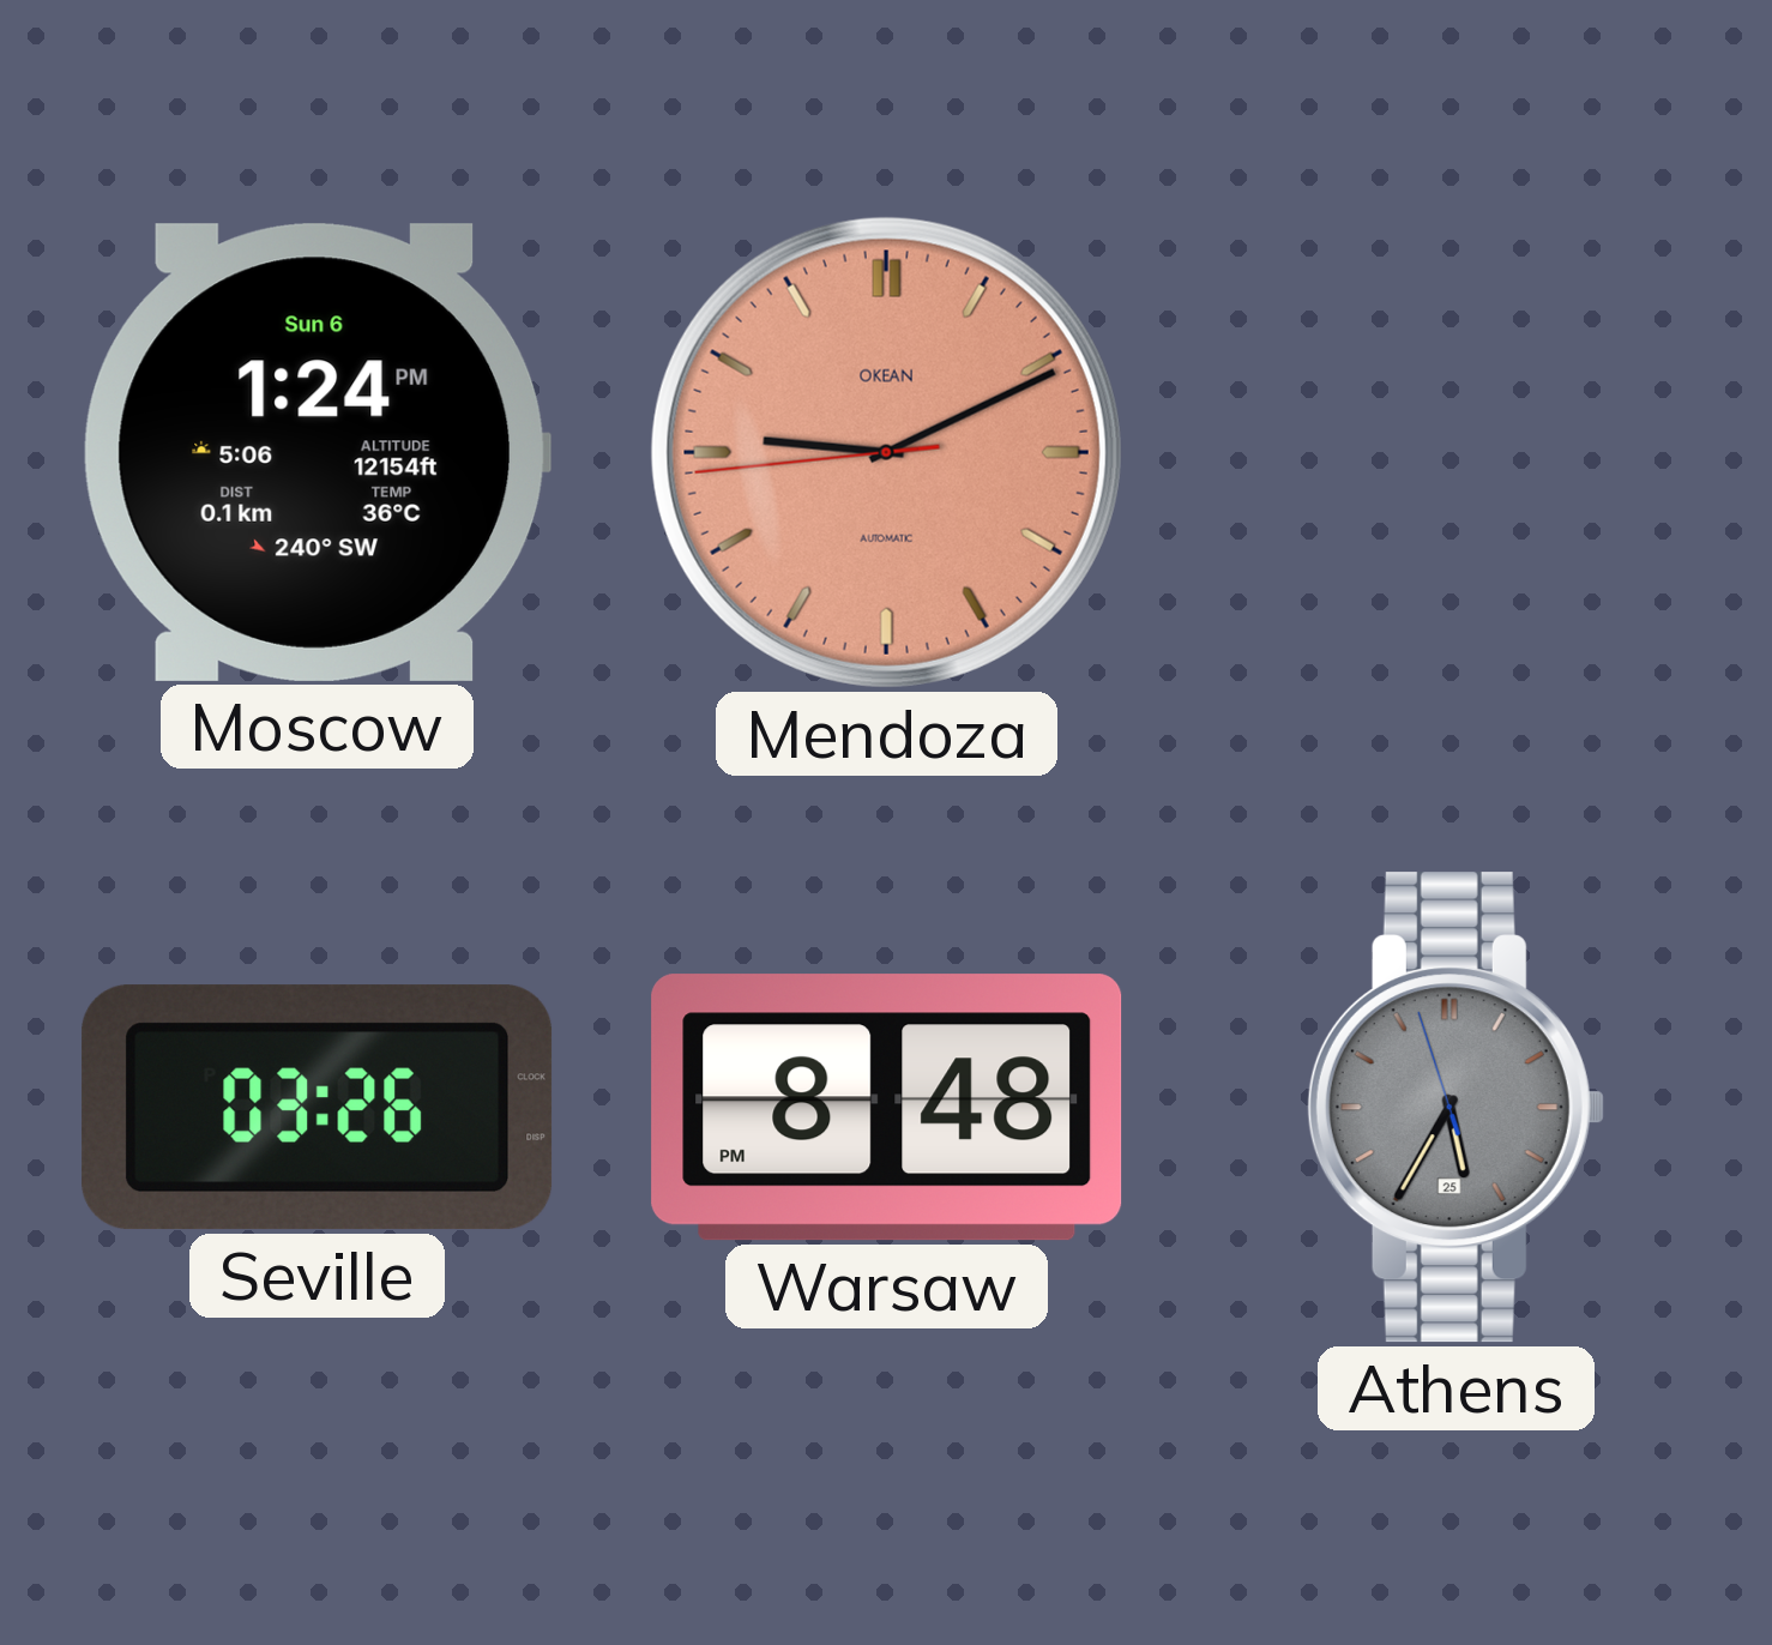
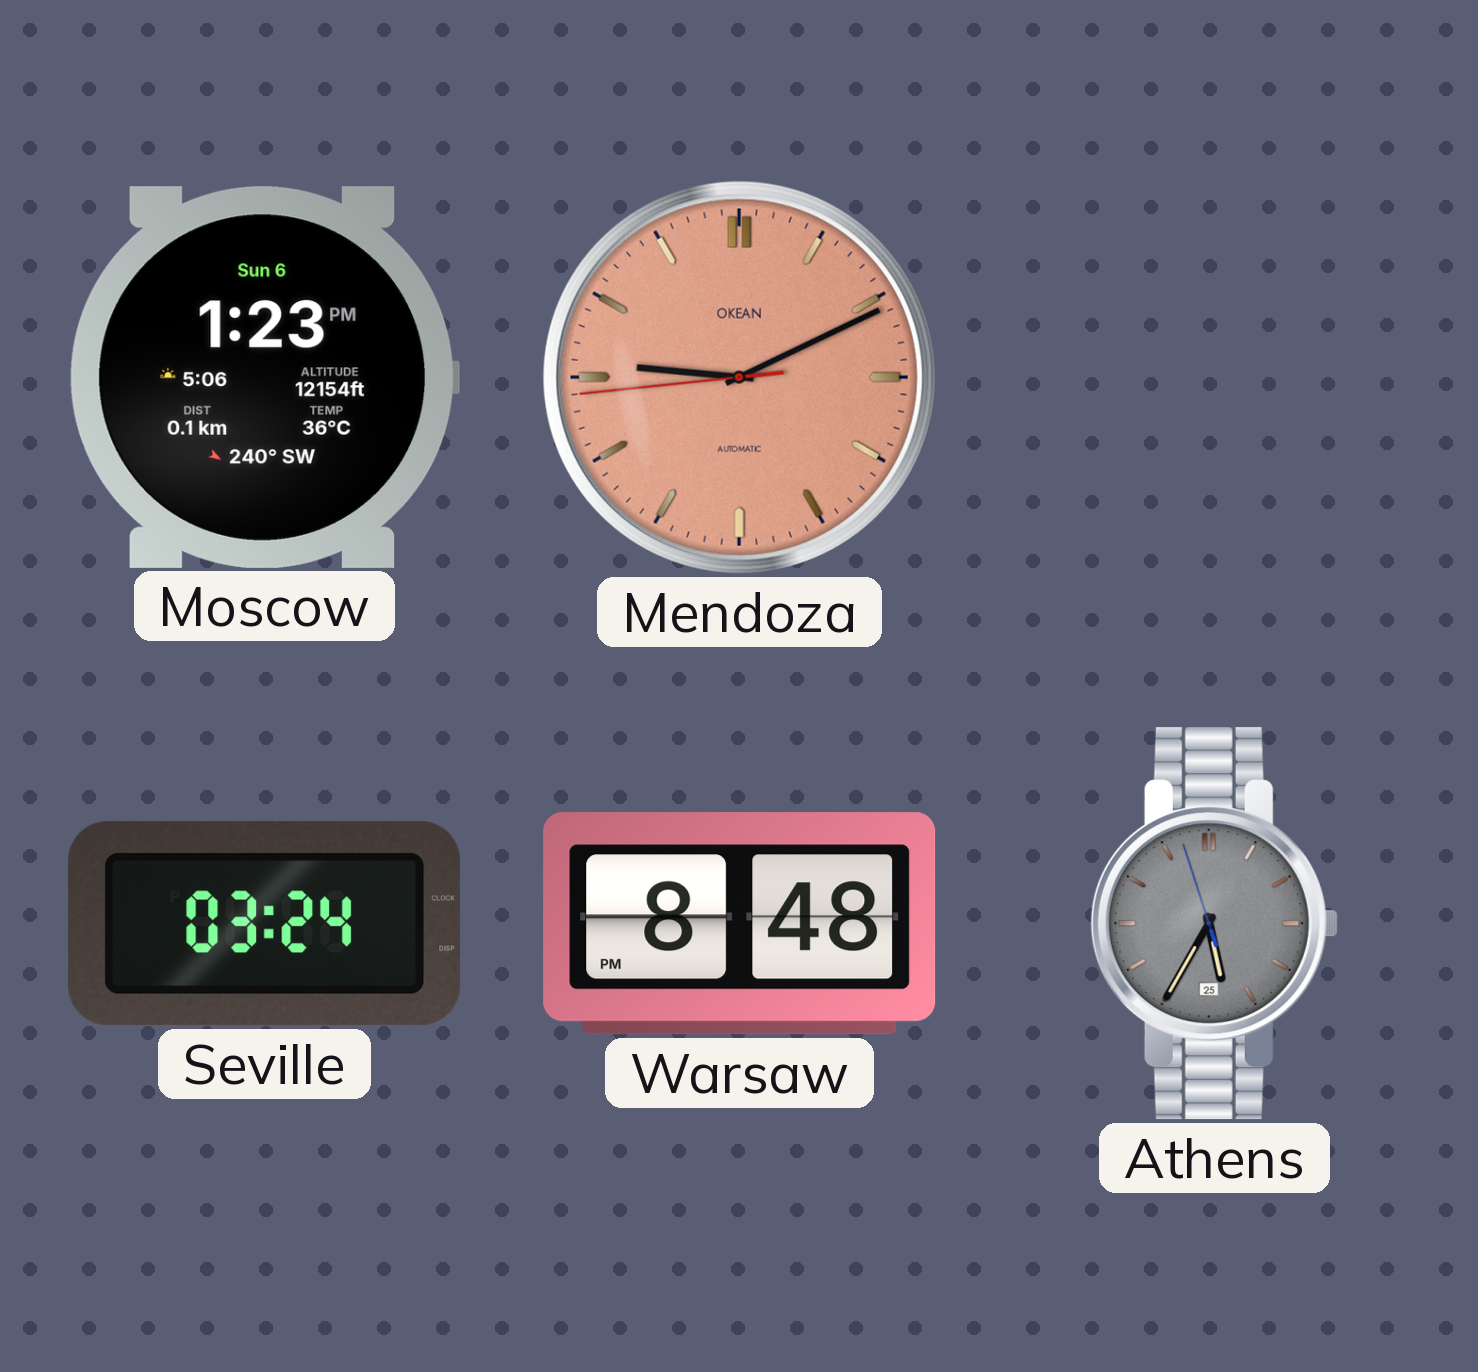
Moscow: 1:24 -> 1:23 (264, 377)
Seville: 03:26 -> 03:24 (265, 924)
